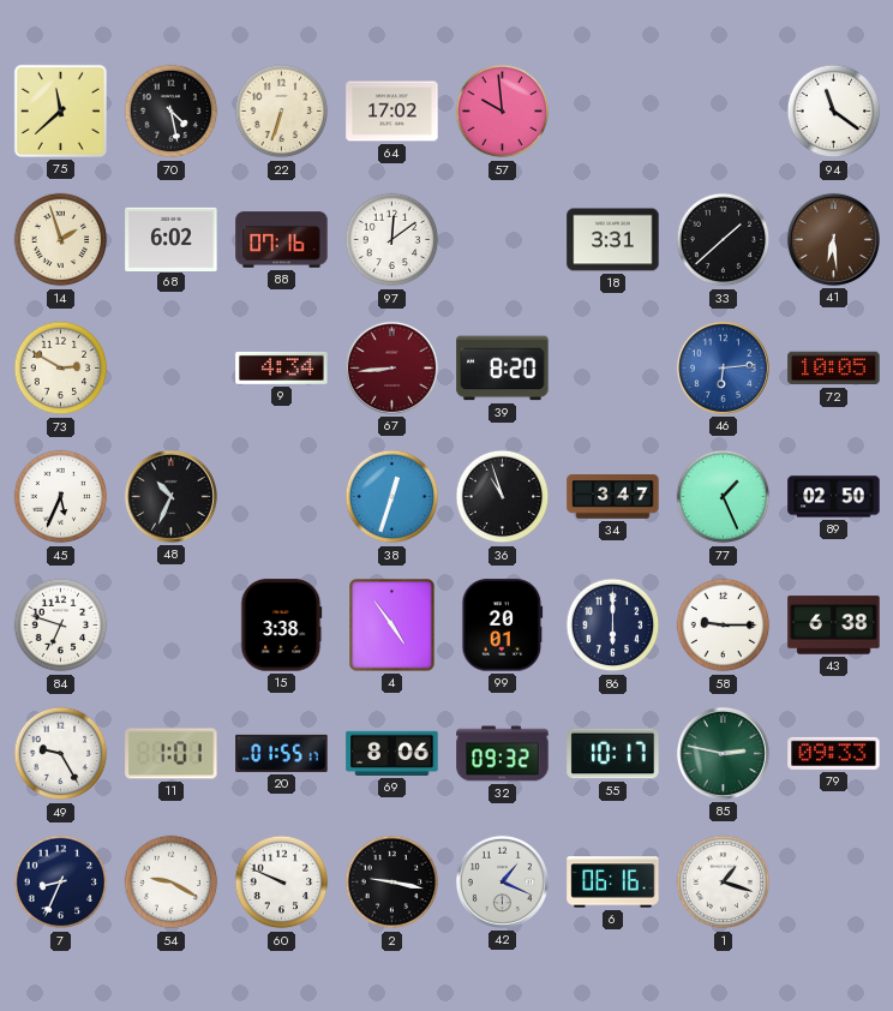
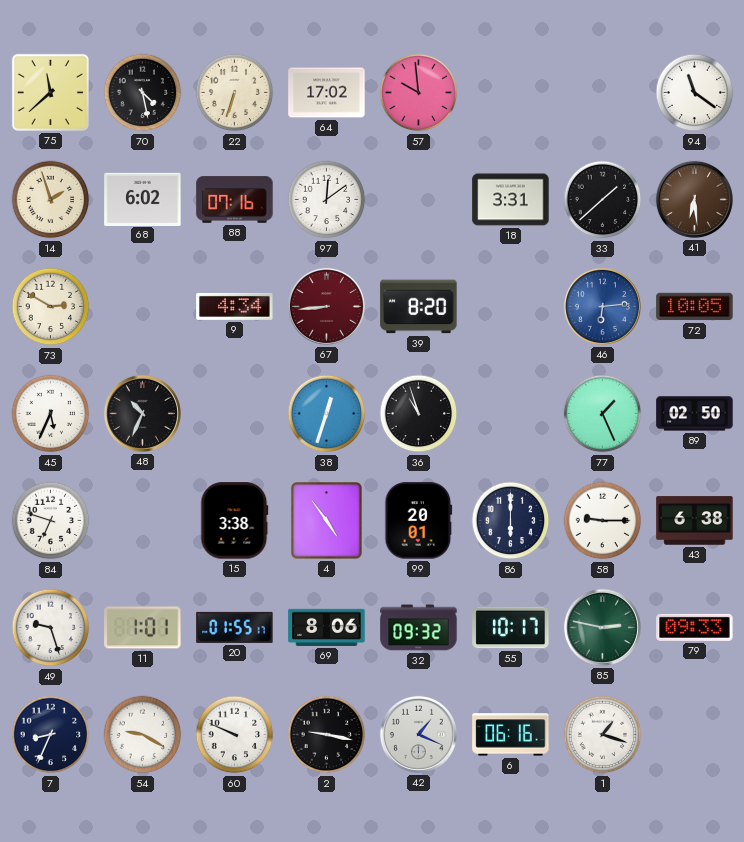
34: 3:47 -> none (613, 497)
49: 9:25 -> 9:27 (51, 628)
